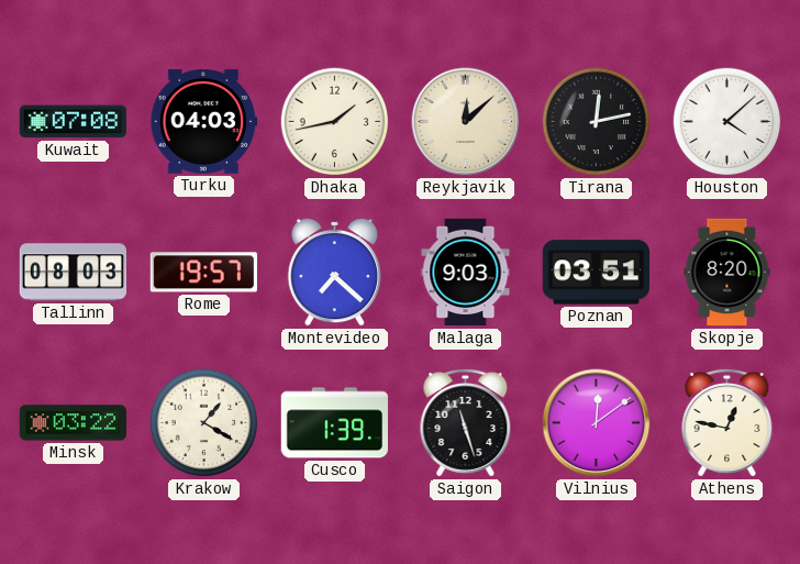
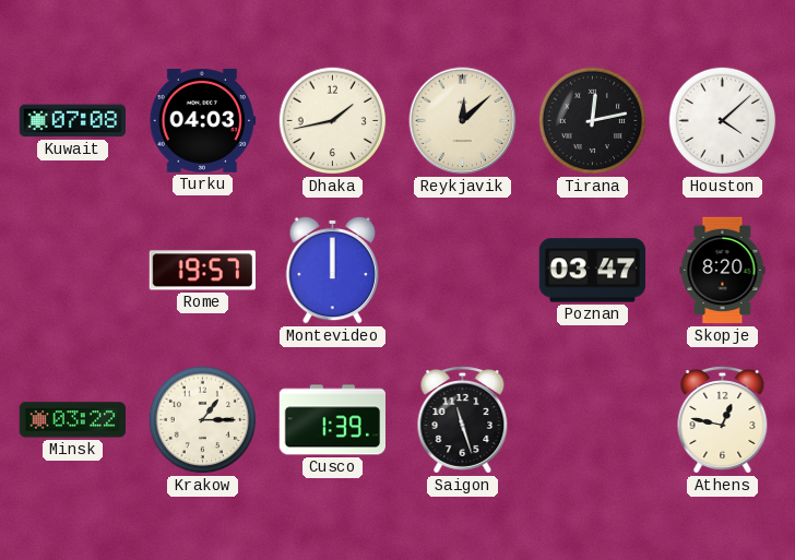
Tallinn: 08:03 -> none (74, 273)
Montevideo: 7:22 -> 12:00 (332, 270)
Malaga: 9:03 -> none (466, 273)
Poznan: 03:51 -> 03:47 (592, 271)
Krakow: 1:20 -> 1:15 (203, 420)
Vilnius: 12:09 -> none (597, 423)
